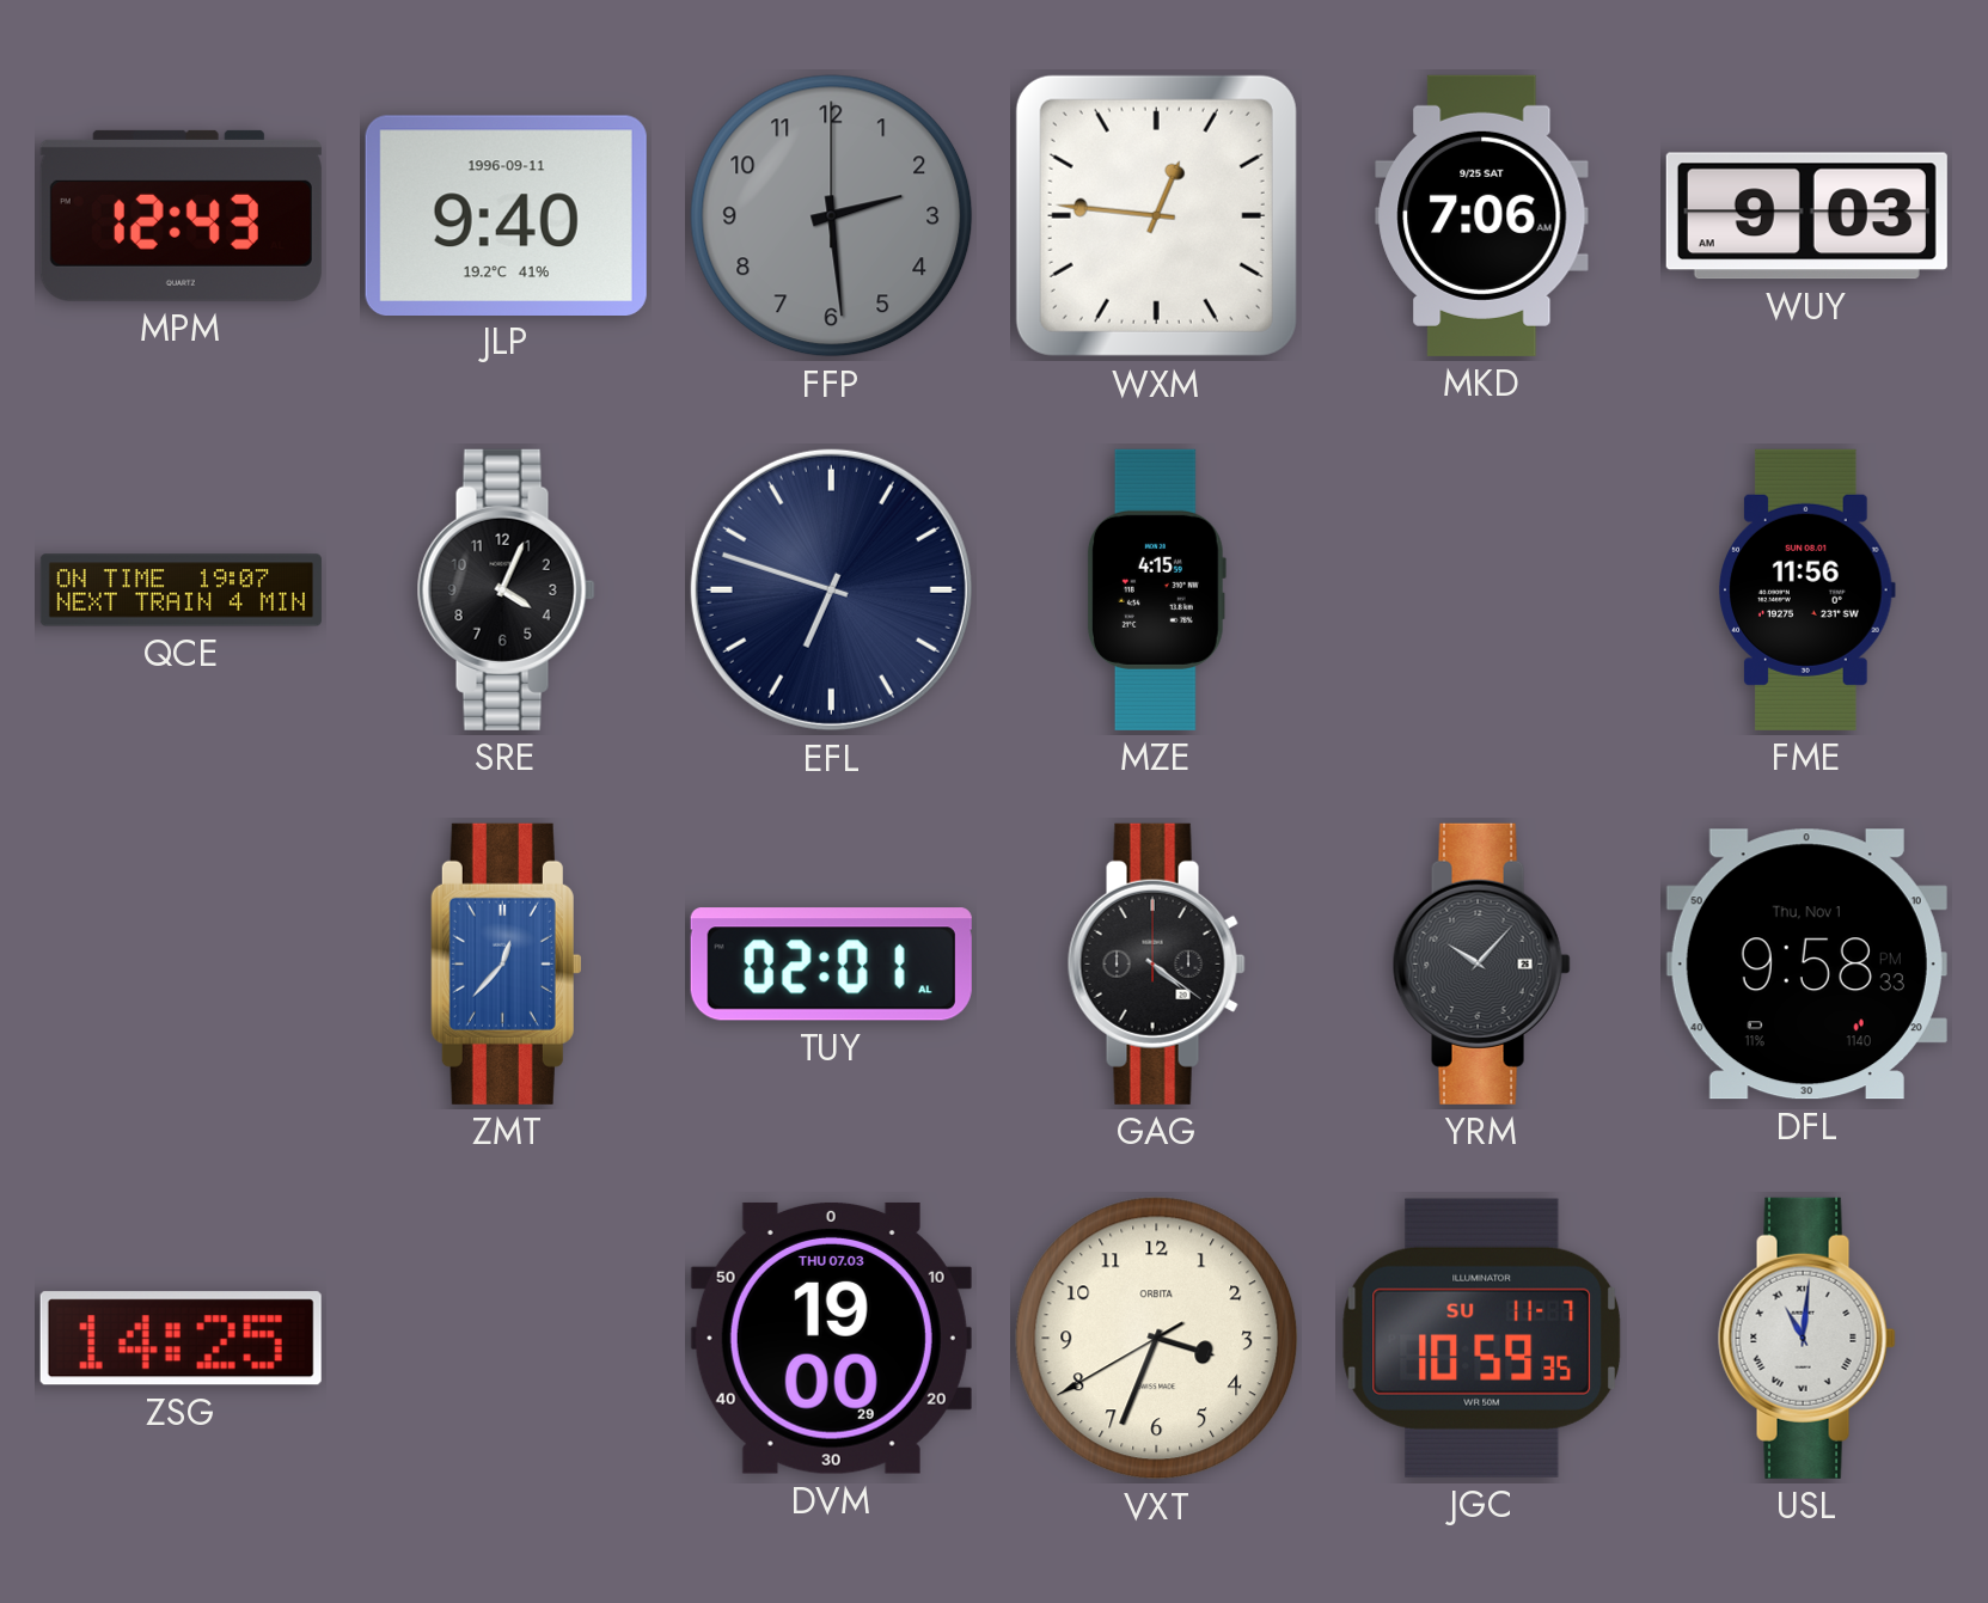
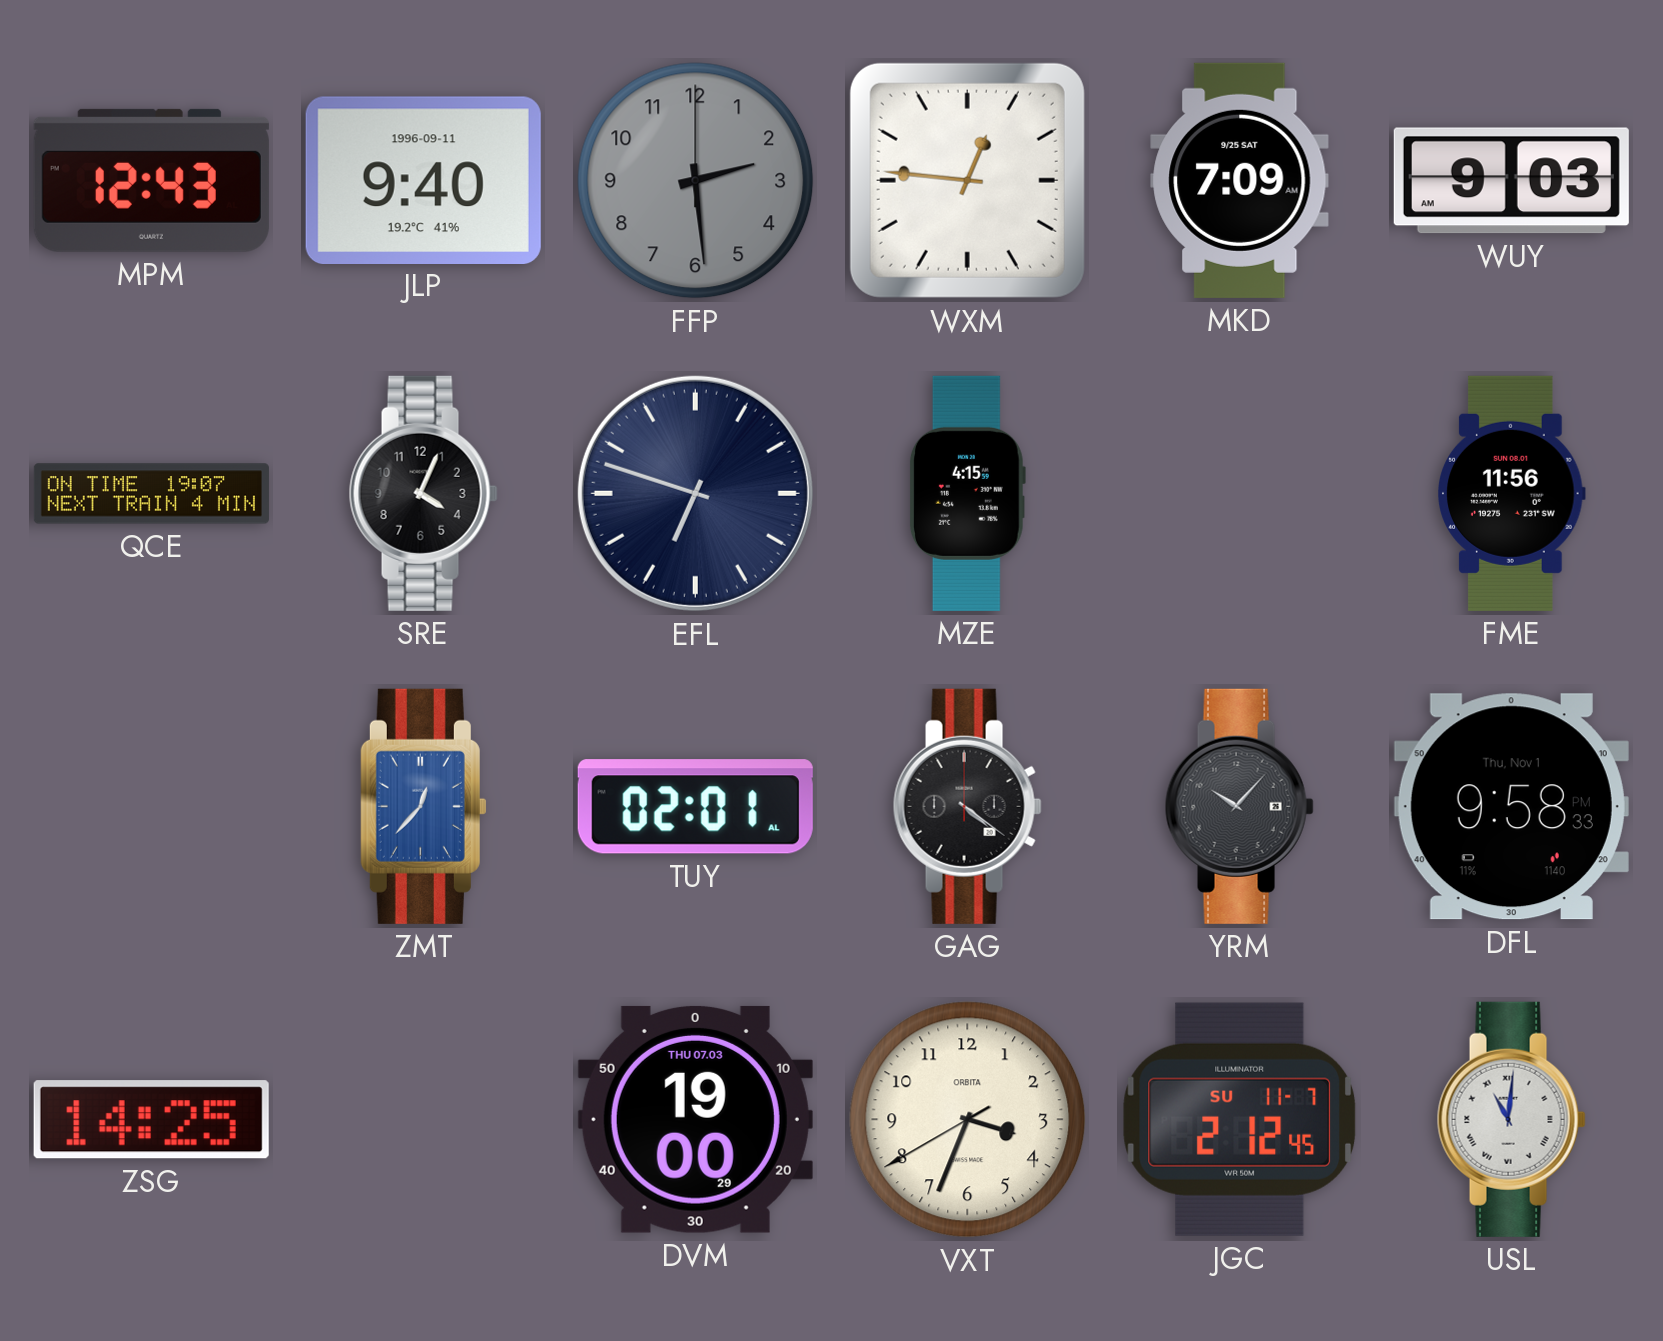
MKD: 7:06 -> 7:09 (1240, 180)
JGC: 10:59 -> 2:12 (1240, 1119)
